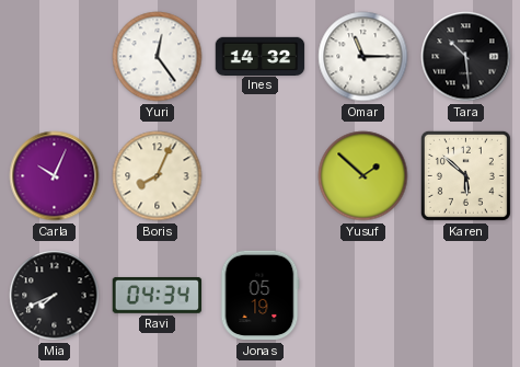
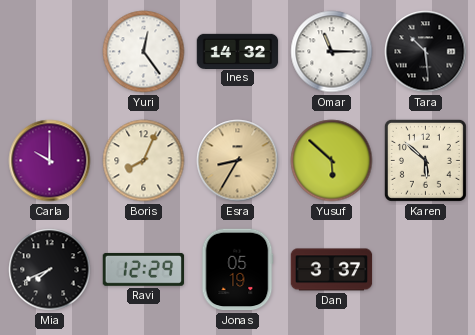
Carla: 10:04 -> 10:00 (50, 161)
Esra: none -> 8:35 (238, 161)
Yusuf: 1:52 -> 5:52 (332, 161)
Ravi: 04:34 -> 12:29 (144, 269)
Dan: none -> 3:37 (332, 270)
